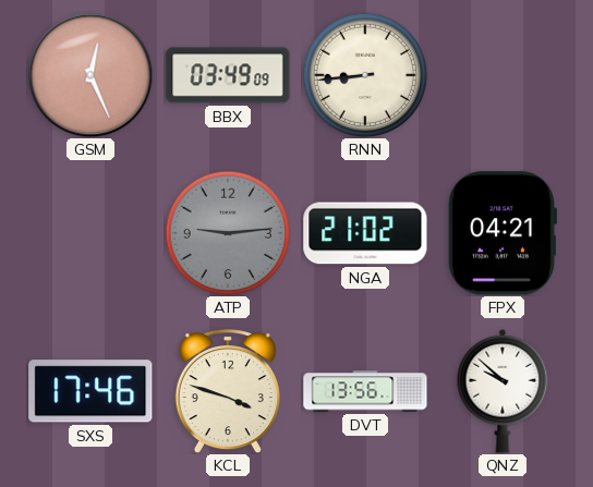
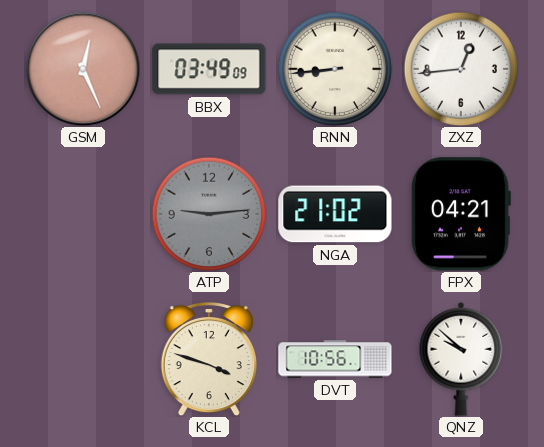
ZXZ: none -> 12:44 (461, 69)
SXS: 17:46 -> none (90, 391)
DVT: 13:56 -> 10:56 (335, 359)
